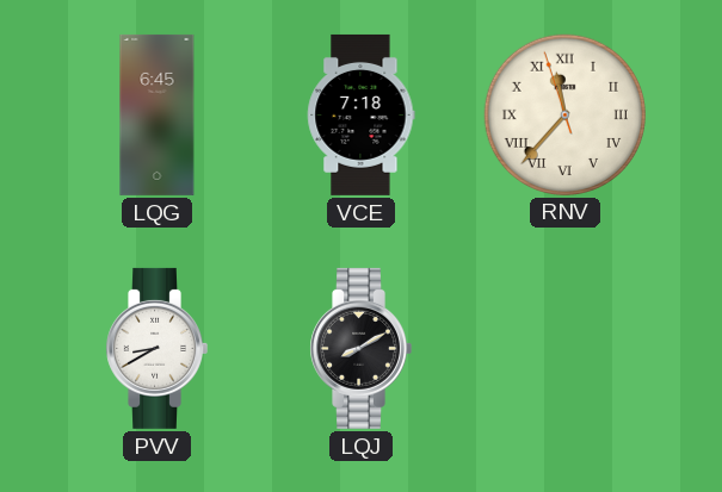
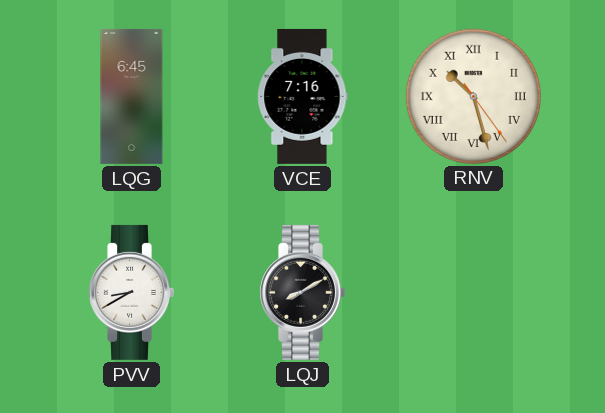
VCE: 7:18 -> 7:16 (303, 96)
RNV: 11:36 -> 10:27 (473, 96)
